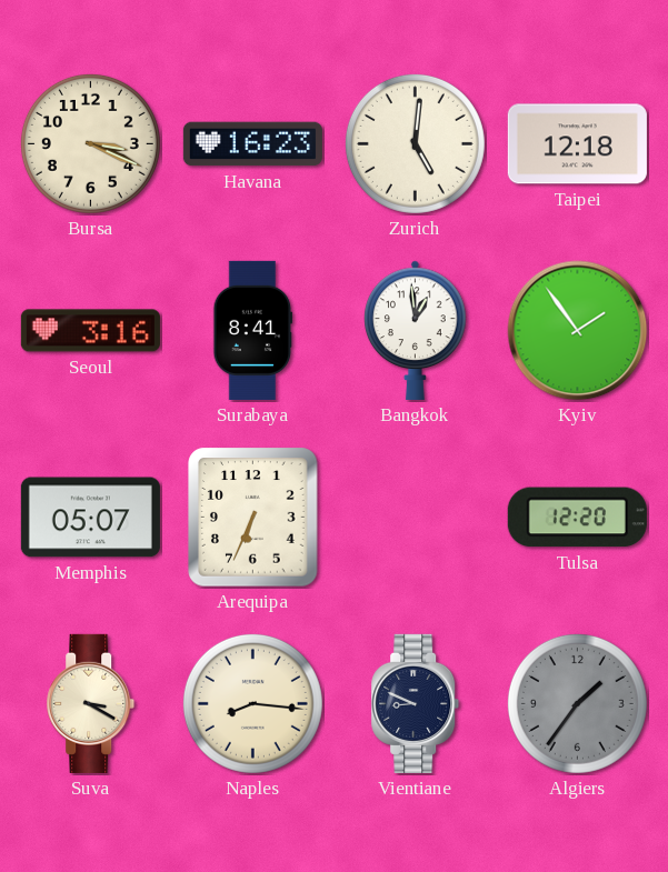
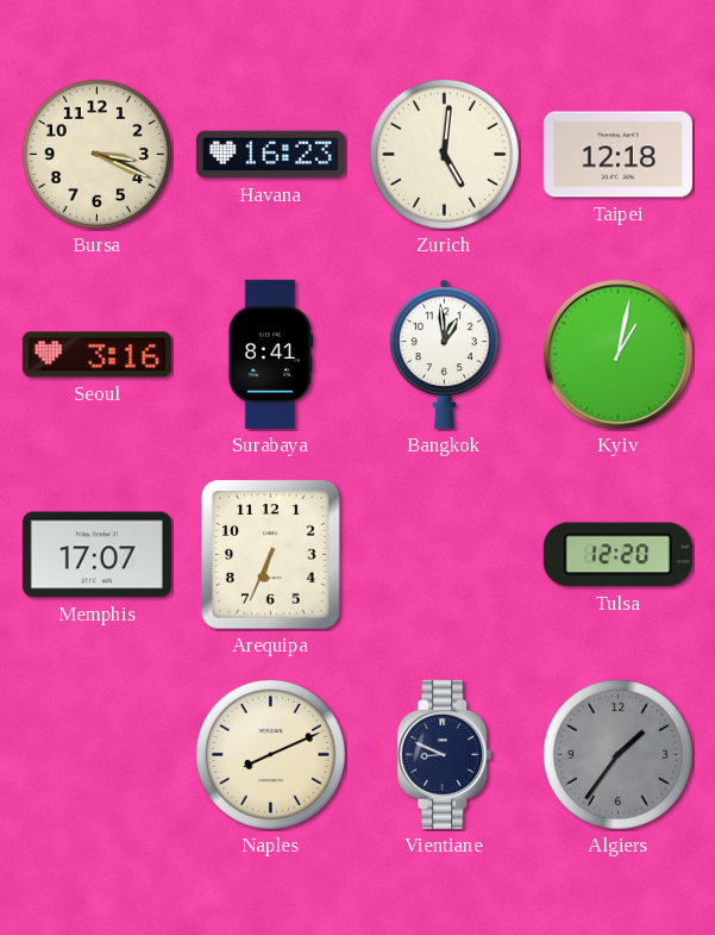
Kyiv: 1:54 -> 1:02 (619, 355)
Memphis: 05:07 -> 17:07 (96, 555)
Suva: 3:20 -> none (91, 703)
Naples: 8:16 -> 8:11 (270, 754)
